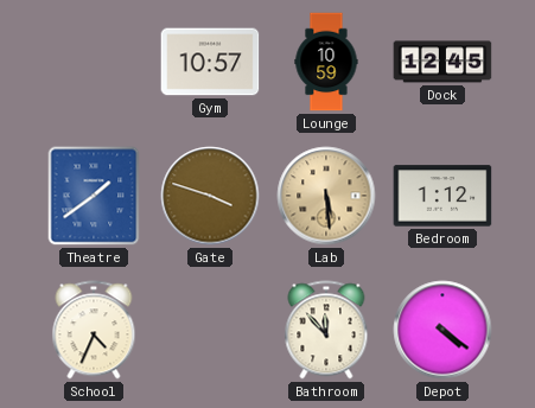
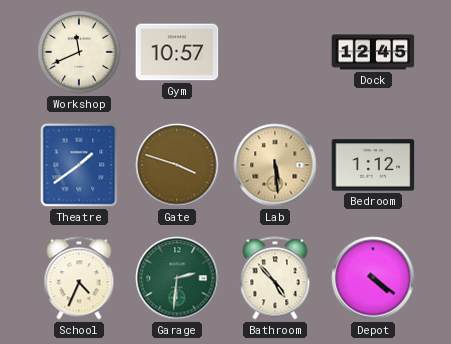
Workshop: none -> 11:41 (79, 52)
Lounge: 10:59 -> none (326, 62)
Garage: none -> 2:31 (177, 278)
Bathroom: 11:53 -> 4:53 (275, 278)
